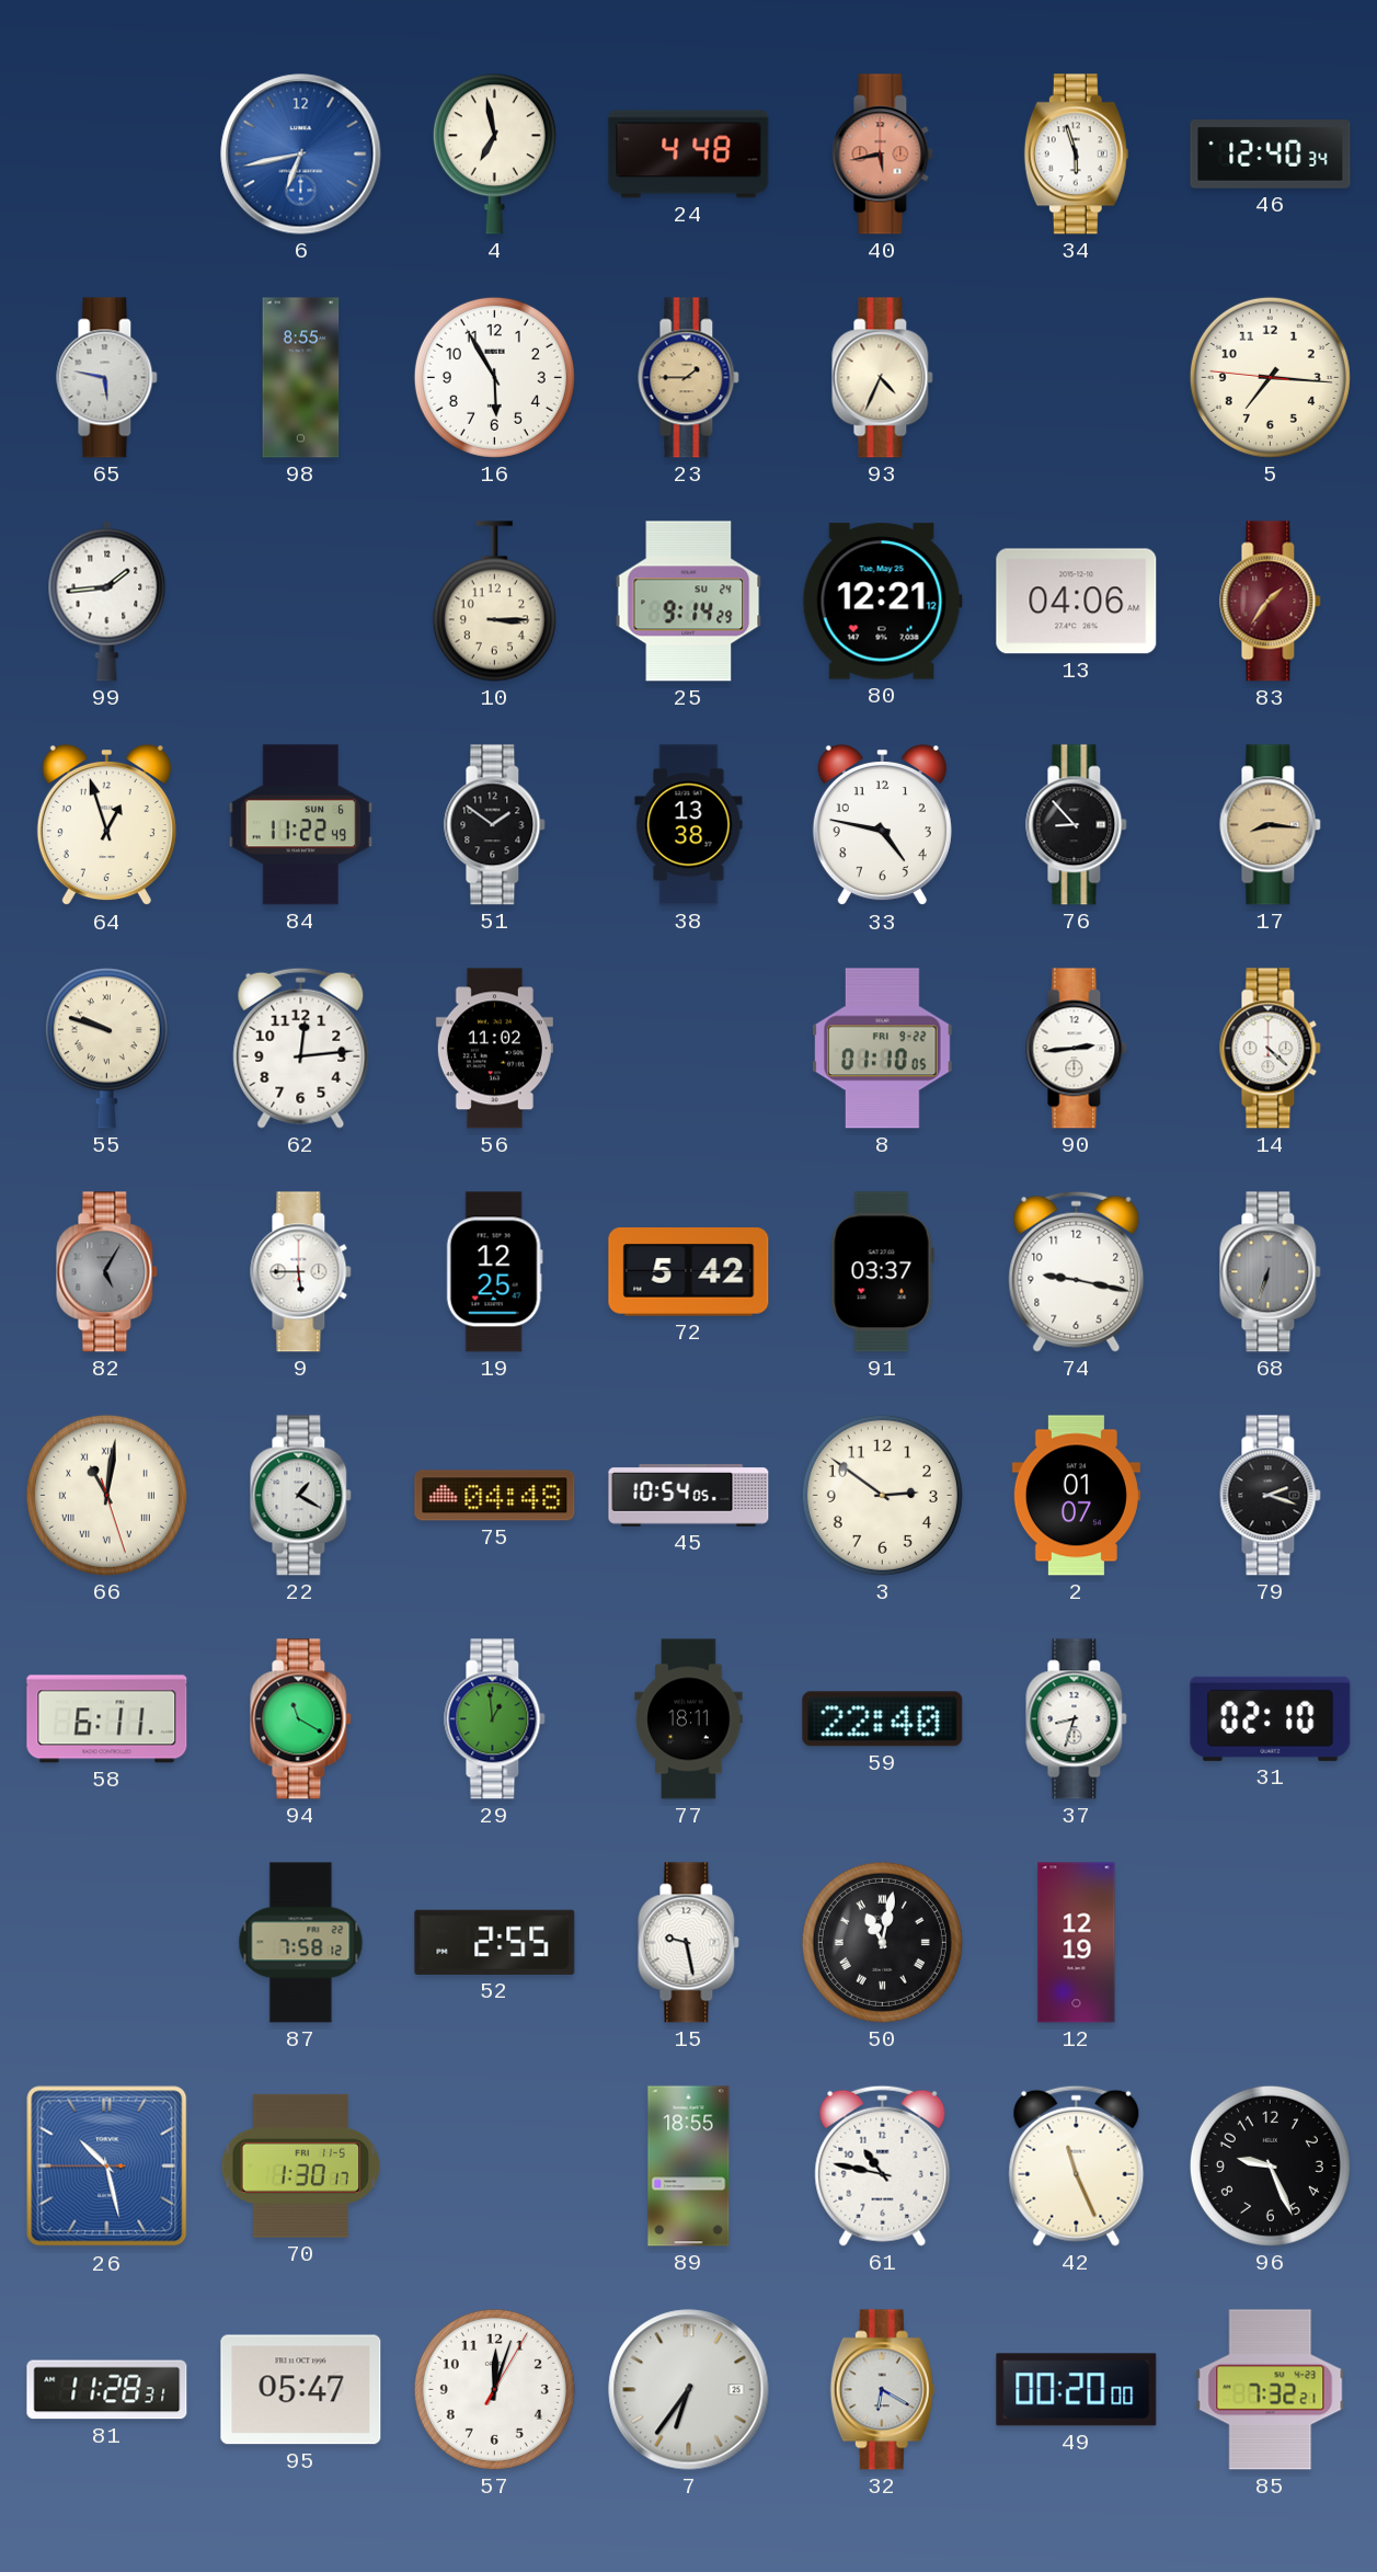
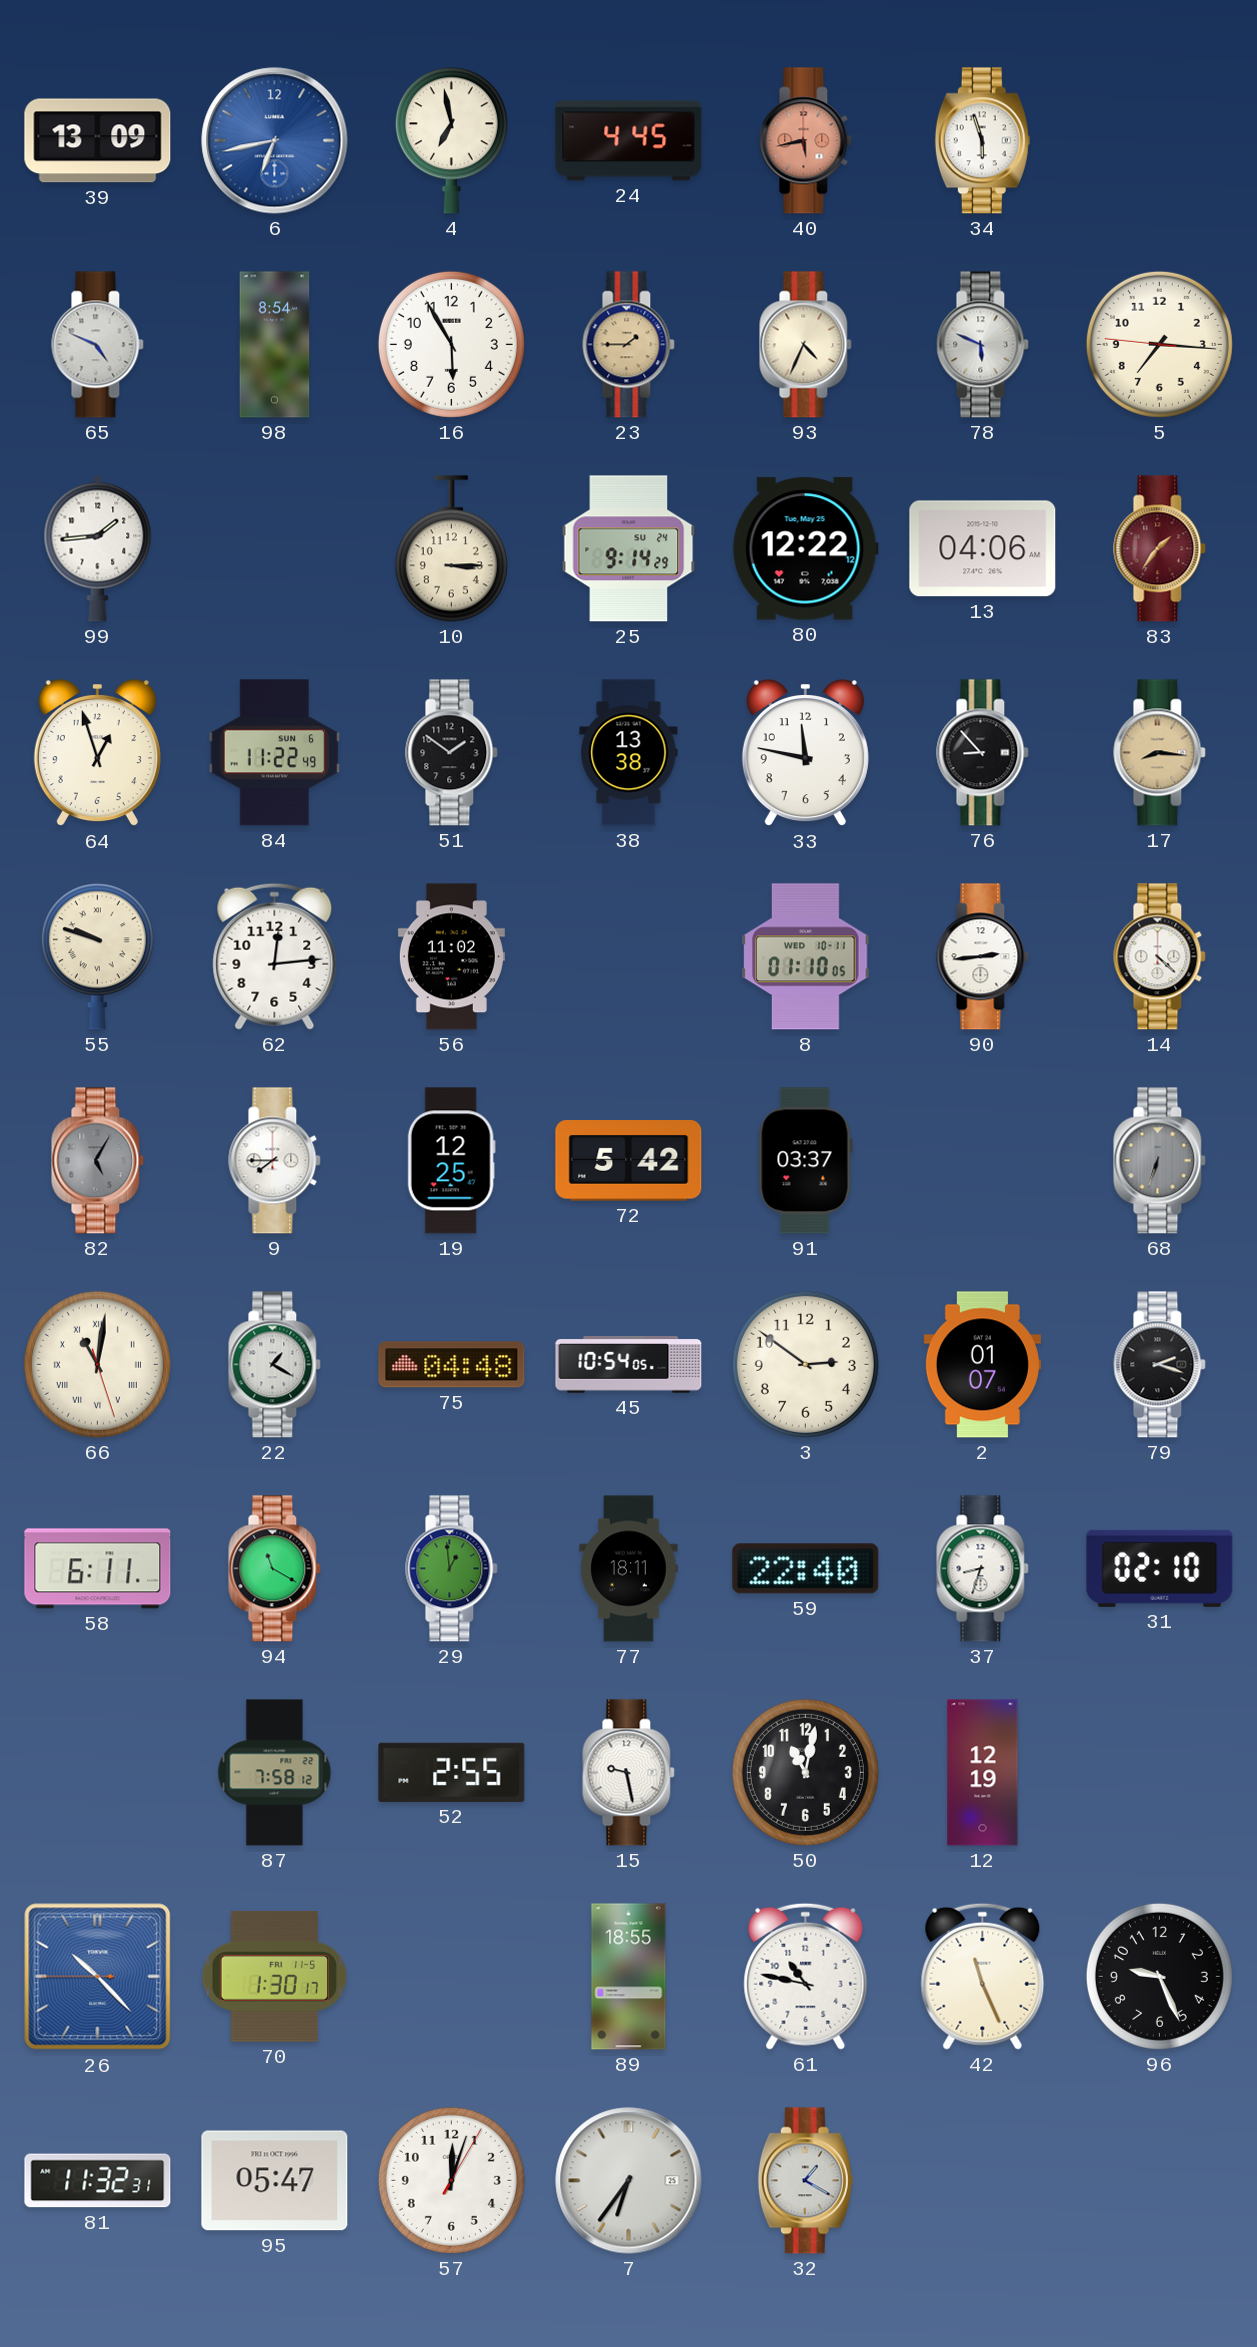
39: none -> 13:09 (98, 141)
24: 4:48 -> 4:45 (629, 141)
46: 12:40 -> none (1271, 155)
65: 5:47 -> 4:49 (98, 345)
98: 8:55 -> 8:54 (275, 345)
78: none -> 5:49 (983, 345)
80: 12:21 -> 12:22 (805, 549)
33: 4:47 -> 11:47 (805, 754)
8 date: FRI 9-22 -> WED 10-11 (806, 957)
9: 5:45 -> 7:45 (275, 1161)
74: 9:17 -> none (1077, 1271)
50 numerals: Roman -> Arabic (805, 1772)
26: 10:27 -> 10:22 (98, 1977)
81: 11:28 -> 11:32 (98, 2181)
32: 6:20 -> 1:20 (805, 2181)
49: 00:20 -> none (1077, 2390)
85: 7:32 -> none (1271, 2390)
